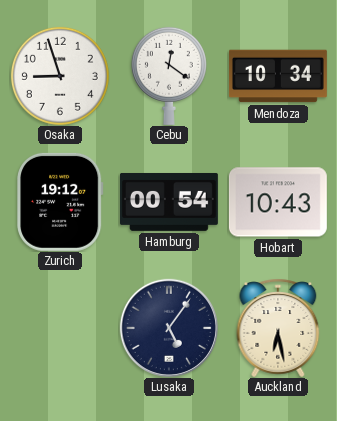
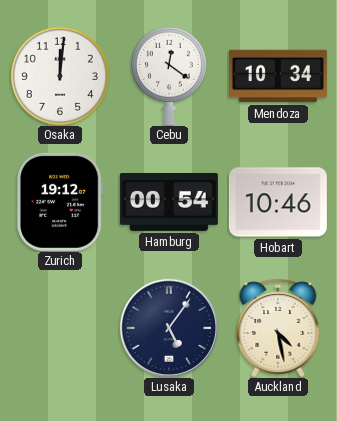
Osaka: 8:57 -> 12:01 (60, 76)
Hobart: 10:43 -> 10:46 (278, 202)
Auckland: 6:28 -> 4:28 (278, 328)
